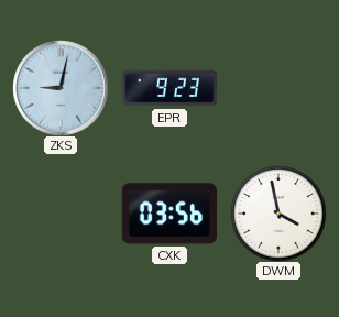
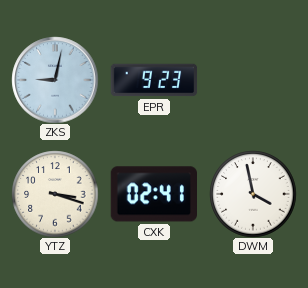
YTZ: none -> 3:18 (55, 194)
CXK: 03:56 -> 02:41 (153, 194)
